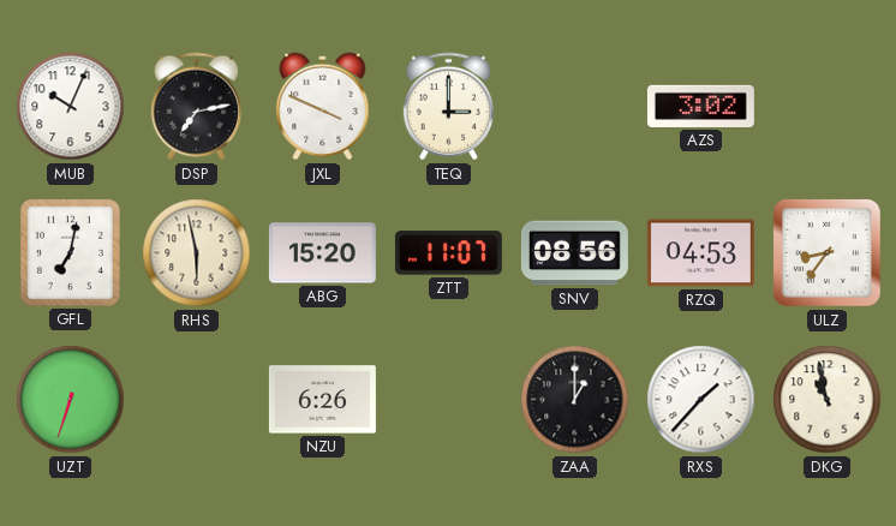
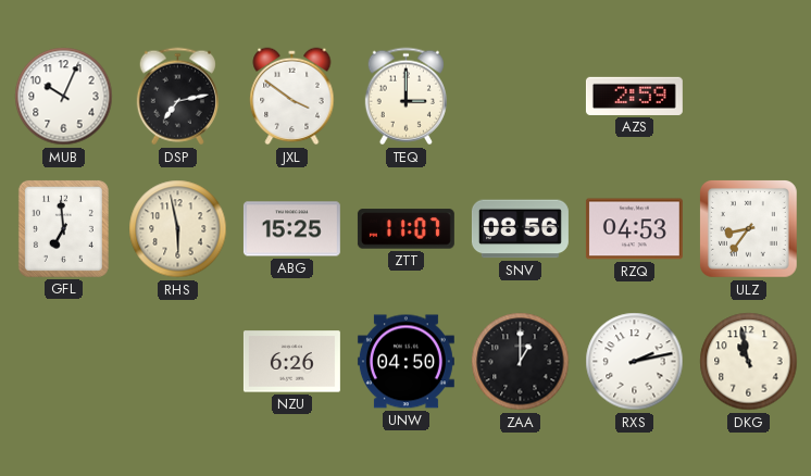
JXL: 3:49 -> 3:51 (292, 97)
AZS: 3:02 -> 2:59 (634, 96)
GFL: 7:02 -> 6:59 (63, 228)
ABG: 15:20 -> 15:25 (291, 229)
UZT: 6:33 -> none (71, 400)
UNW: none -> 04:50 (405, 362)
RXS: 1:37 -> 2:13 (635, 362)
